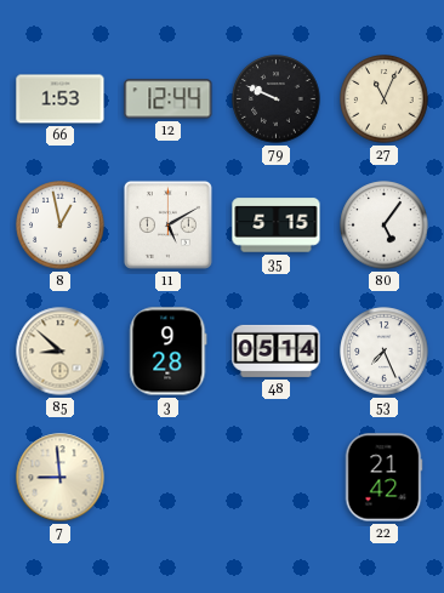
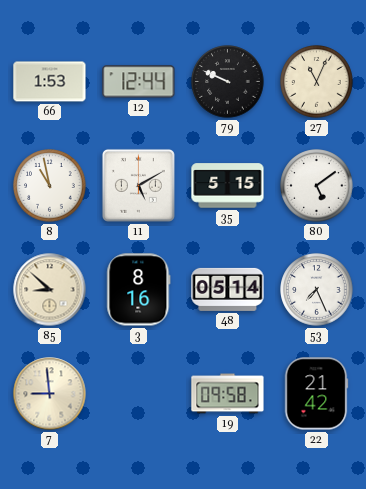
8: 12:58 -> 10:58 (50, 186)
80: 5:06 -> 5:09 (317, 186)
3: 9:28 -> 8:16 (139, 290)
19: none -> 09:58 (228, 394)
